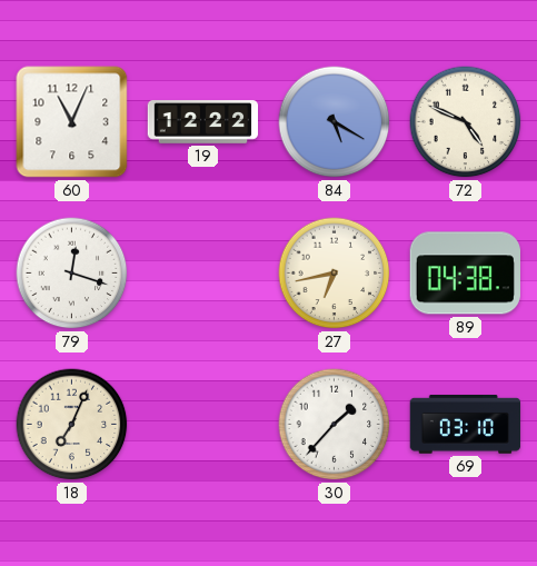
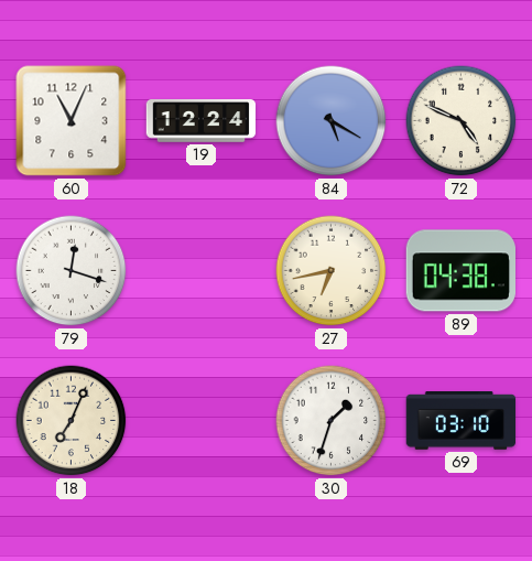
19: 12:22 -> 12:24 (202, 121)
30: 1:37 -> 1:33 (332, 421)
